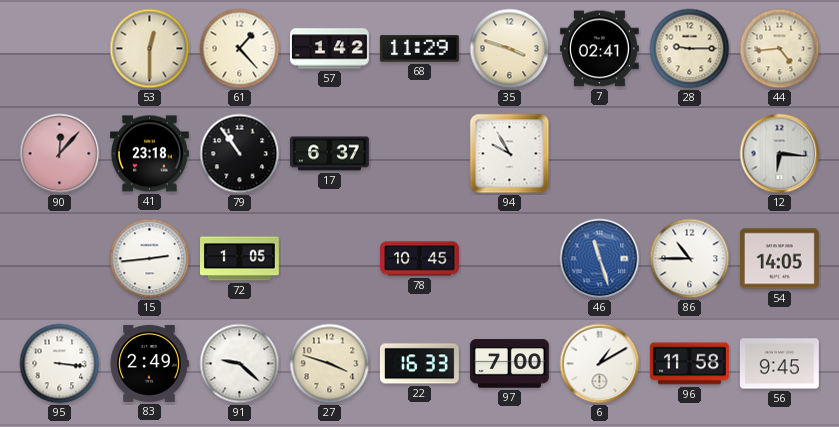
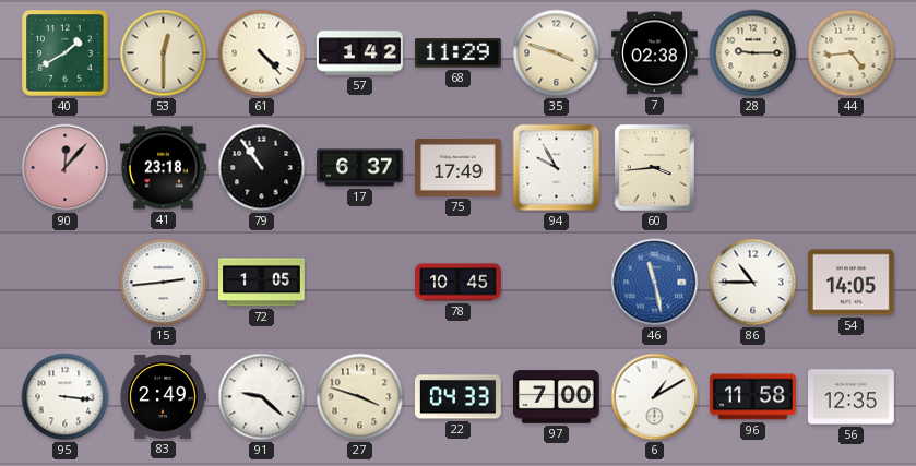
40: none -> 1:40 (66, 53)
61: 1:23 -> 4:23 (262, 53)
7: 02:41 -> 02:38 (654, 53)
75: none -> 17:49 (459, 168)
60: none -> 3:44 (654, 167)
12: 6:16 -> none (780, 154)
46: 11:27 -> 11:28 (655, 283)
22: 16:33 -> 04:33 (457, 397)
56: 9:45 -> 12:35 (850, 397)
